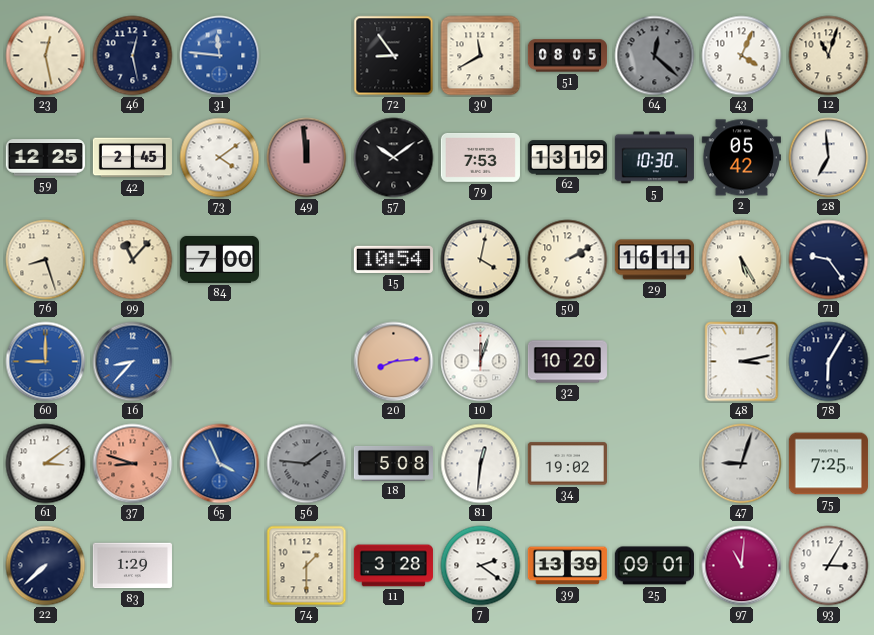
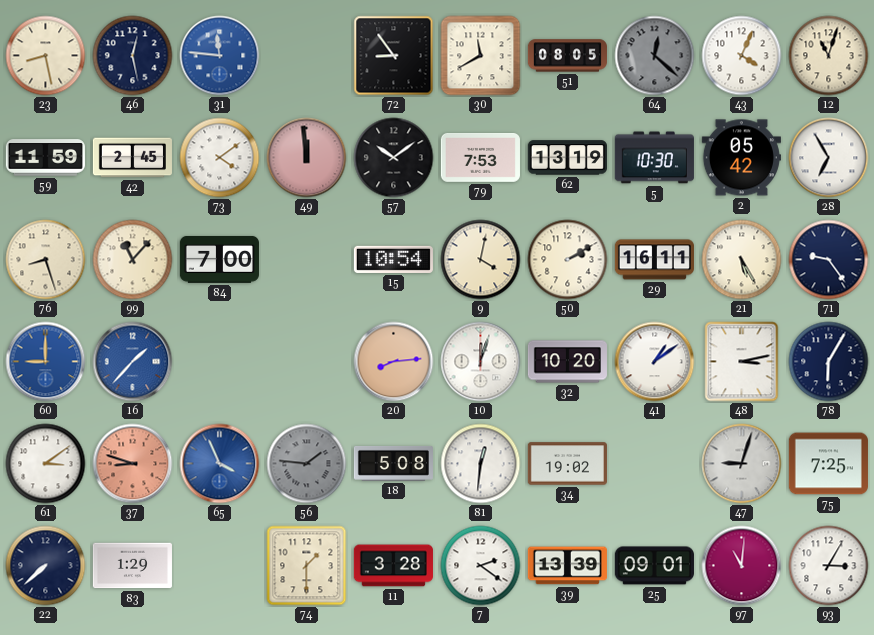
23: 12:28 -> 8:28 (46, 56)
59: 12:25 -> 11:59 (45, 158)
28: 6:59 -> 6:55 (829, 158)
16: 8:37 -> 1:37 (133, 362)
41: none -> 1:09 (655, 362)
